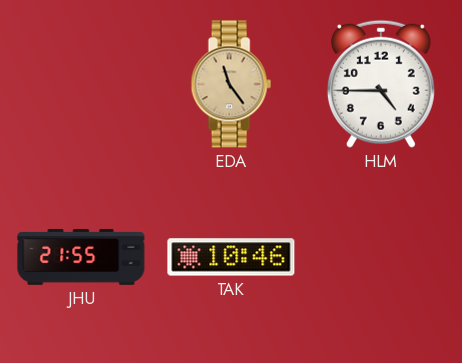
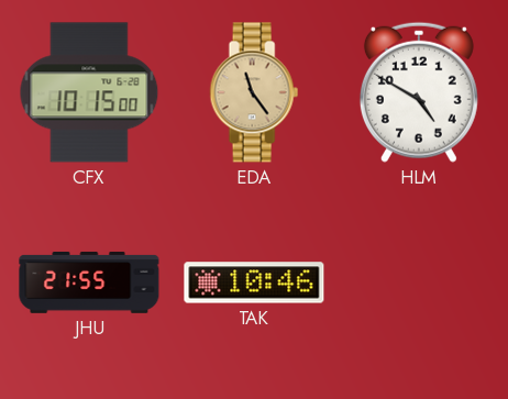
CFX: none -> 10:15 (89, 92)
HLM: 4:45 -> 4:50 (419, 92)
